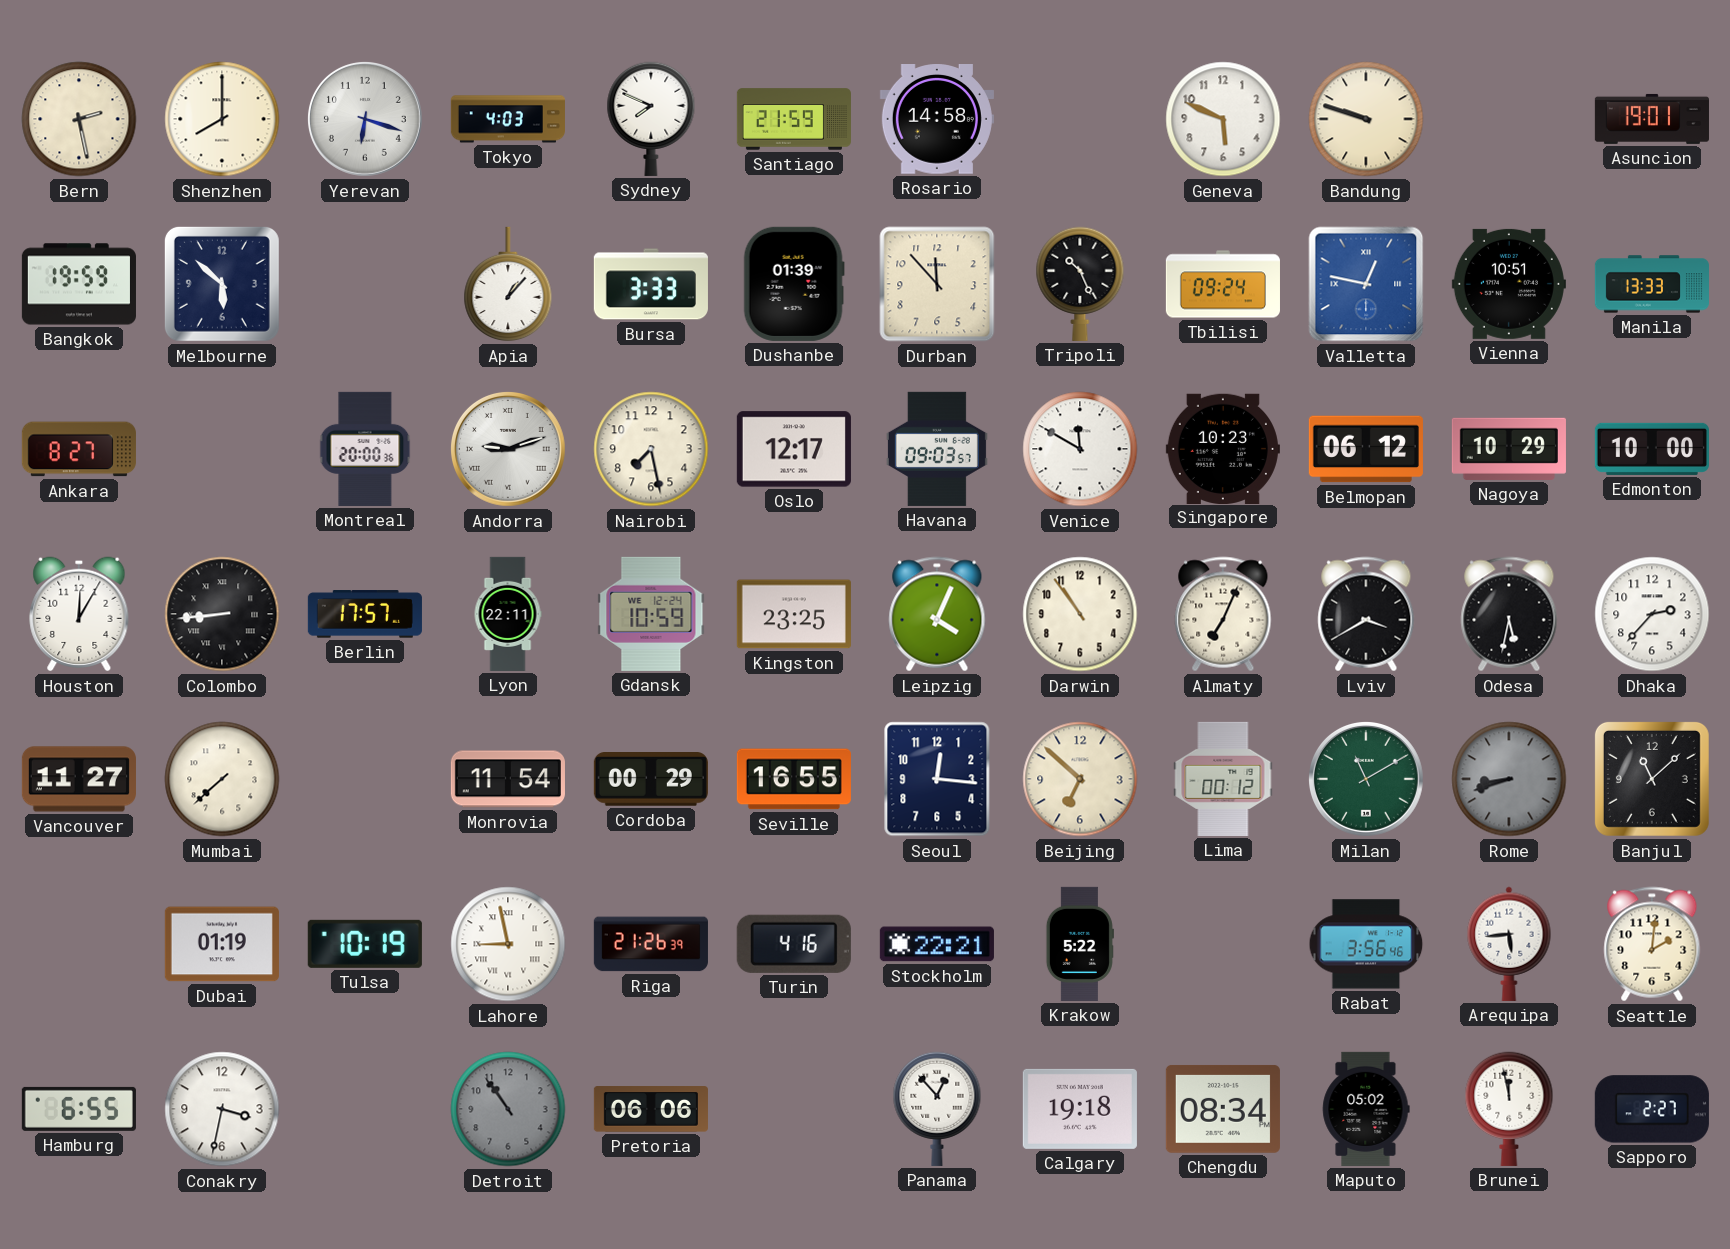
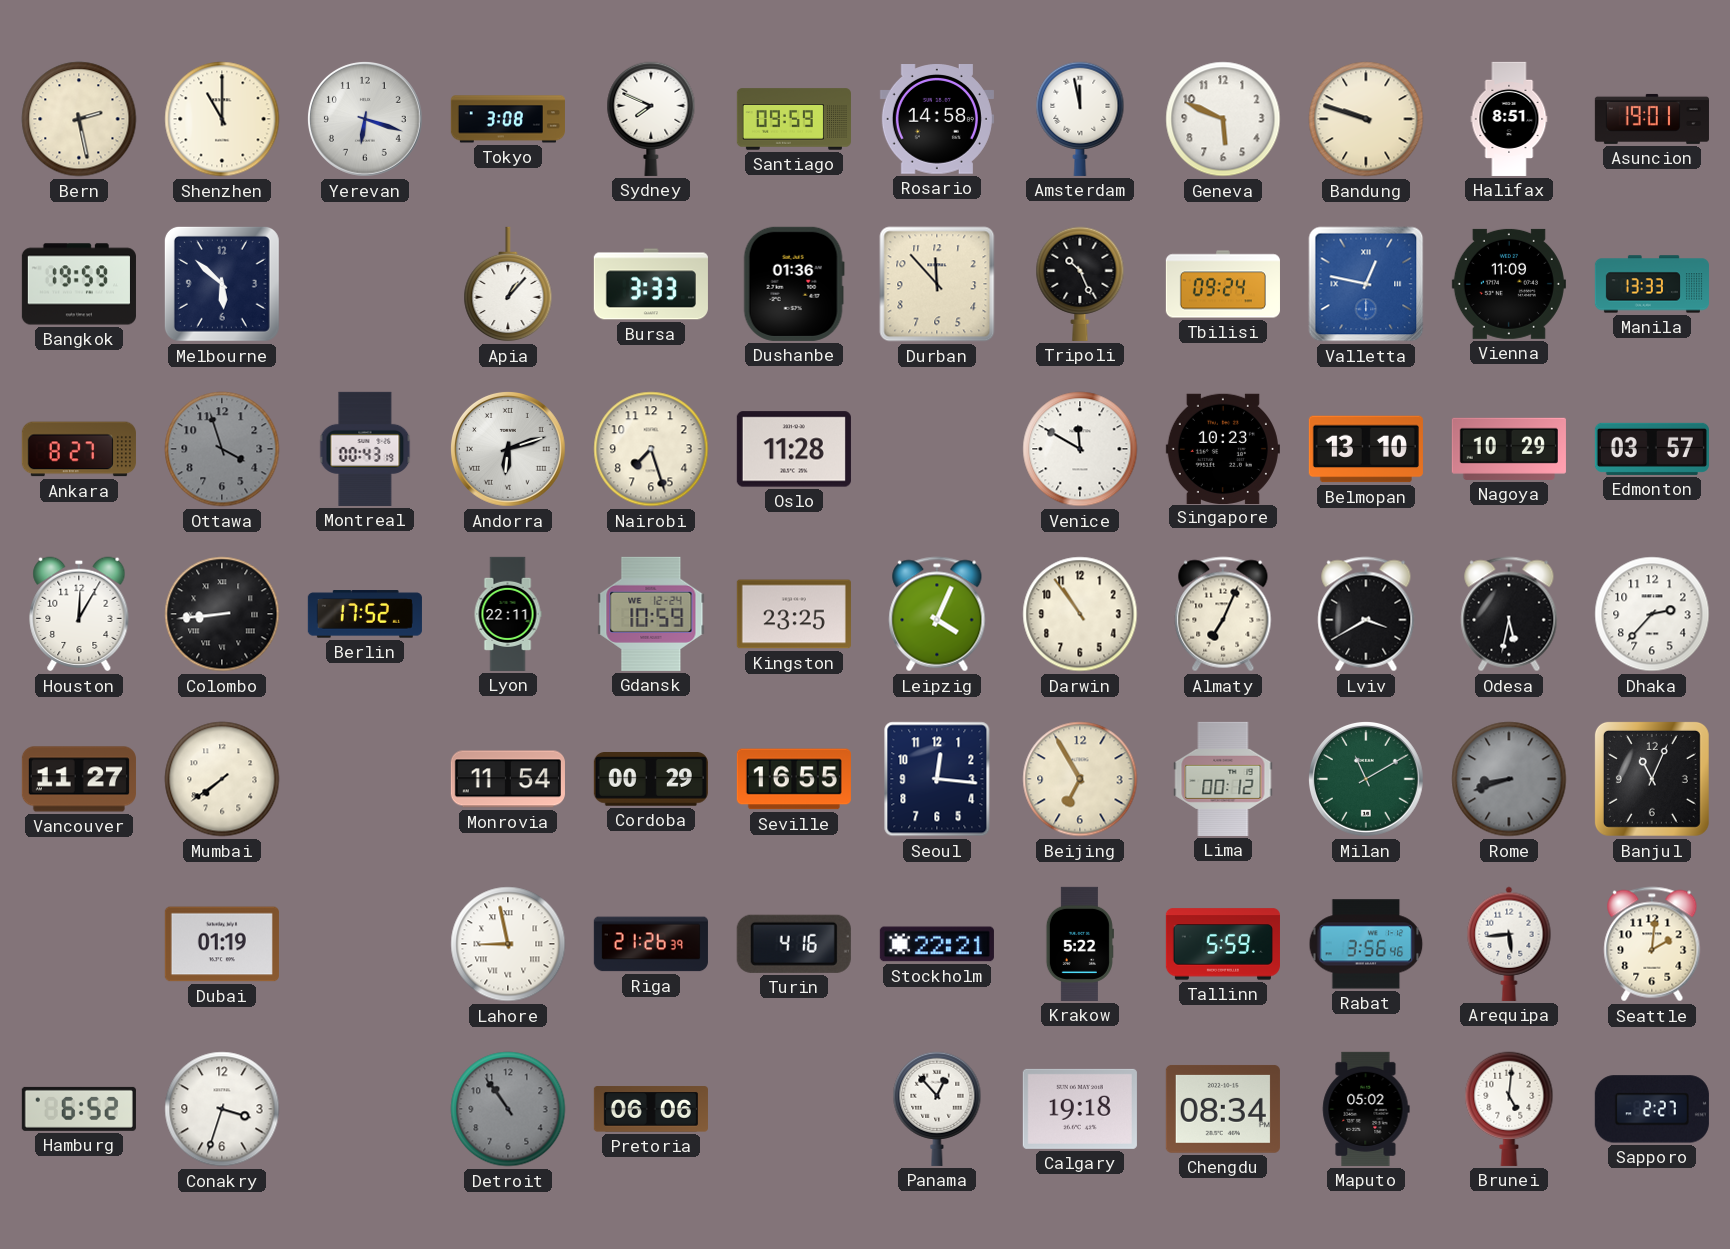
Shenzhen: 8:00 -> 11:00 (222, 119)
Tokyo: 4:03 -> 3:08 (508, 119)
Santiago: 21:59 -> 09:59 (794, 119)
Amsterdam: none -> 11:58 (1080, 119)
Halifax: none -> 8:51 (1509, 119)
Dushanbe: 01:39 -> 01:36 (794, 284)
Vienna: 10:51 -> 11:09 (1509, 284)
Ottawa: none -> 3:57 (222, 449)
Montreal: 20:00 -> 00:43 (365, 449)
Andorra: 9:12 -> 6:12 (508, 449)
Nairobi: 7:28 -> 7:27 (651, 449)
Oslo: 12:17 -> 11:28 (794, 449)
Havana: 09:03 -> none (937, 449)
Belmopan: 06:12 -> 13:10 (1366, 449)
Edmonton: 10:00 -> 03:57 (1652, 449)
Berlin: 17:57 -> 17:52 (365, 614)
Mumbai: 7:38 -> 7:39 (222, 779)
Beijing: 6:52 -> 6:55 (1080, 779)
Banjul: 11:08 -> 11:04 (1652, 779)
Tulsa: 10:19 -> none (365, 944)
Tallinn: none -> 5:59 (1223, 944)
Hamburg: 6:55 -> 6:52 (79, 1109)
Conakry: 3:32 -> 3:33 (222, 1109)
Brunei: 11:58 -> 5:01 (1509, 1109)
